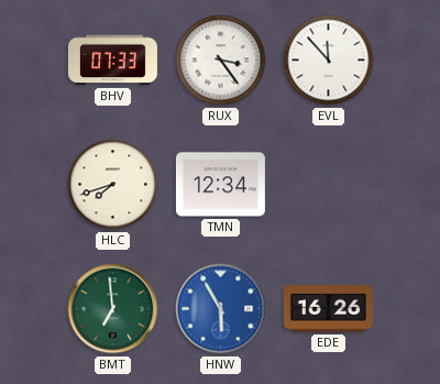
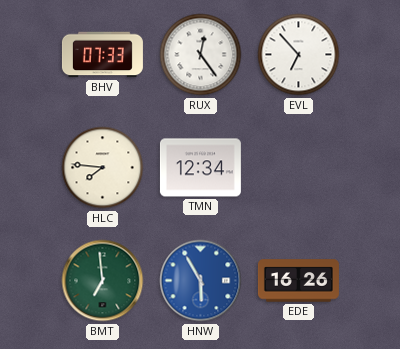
RUX: 3:24 -> 12:24 (201, 55)
EVL: 11:53 -> 6:53 (299, 55)
HLC: 7:42 -> 7:46 (103, 168)
